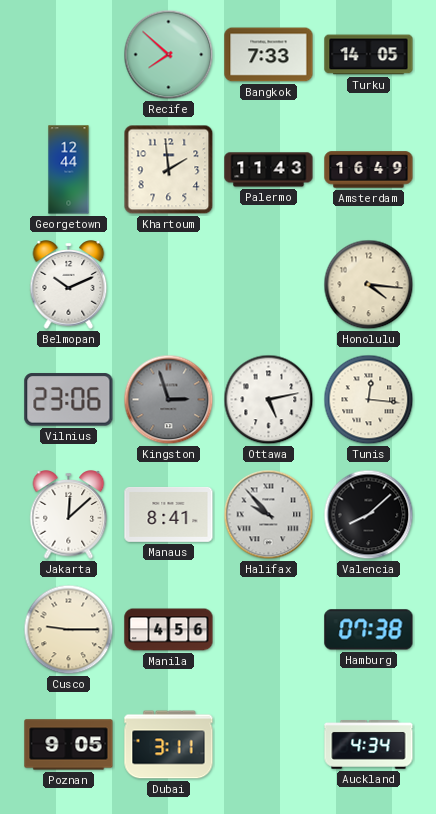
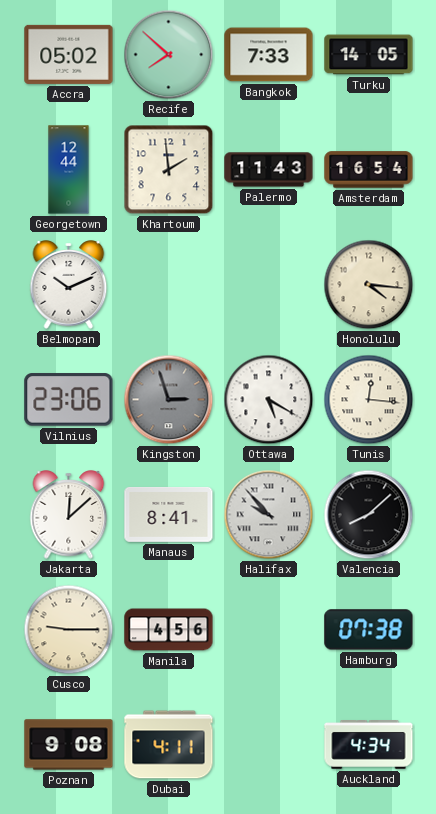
Accra: none -> 05:02 (69, 54)
Amsterdam: 16:49 -> 16:54 (369, 170)
Ottawa: 5:13 -> 5:20 (269, 400)
Poznan: 9:05 -> 9:08 (69, 745)
Dubai: 3:11 -> 4:11 (169, 745)
